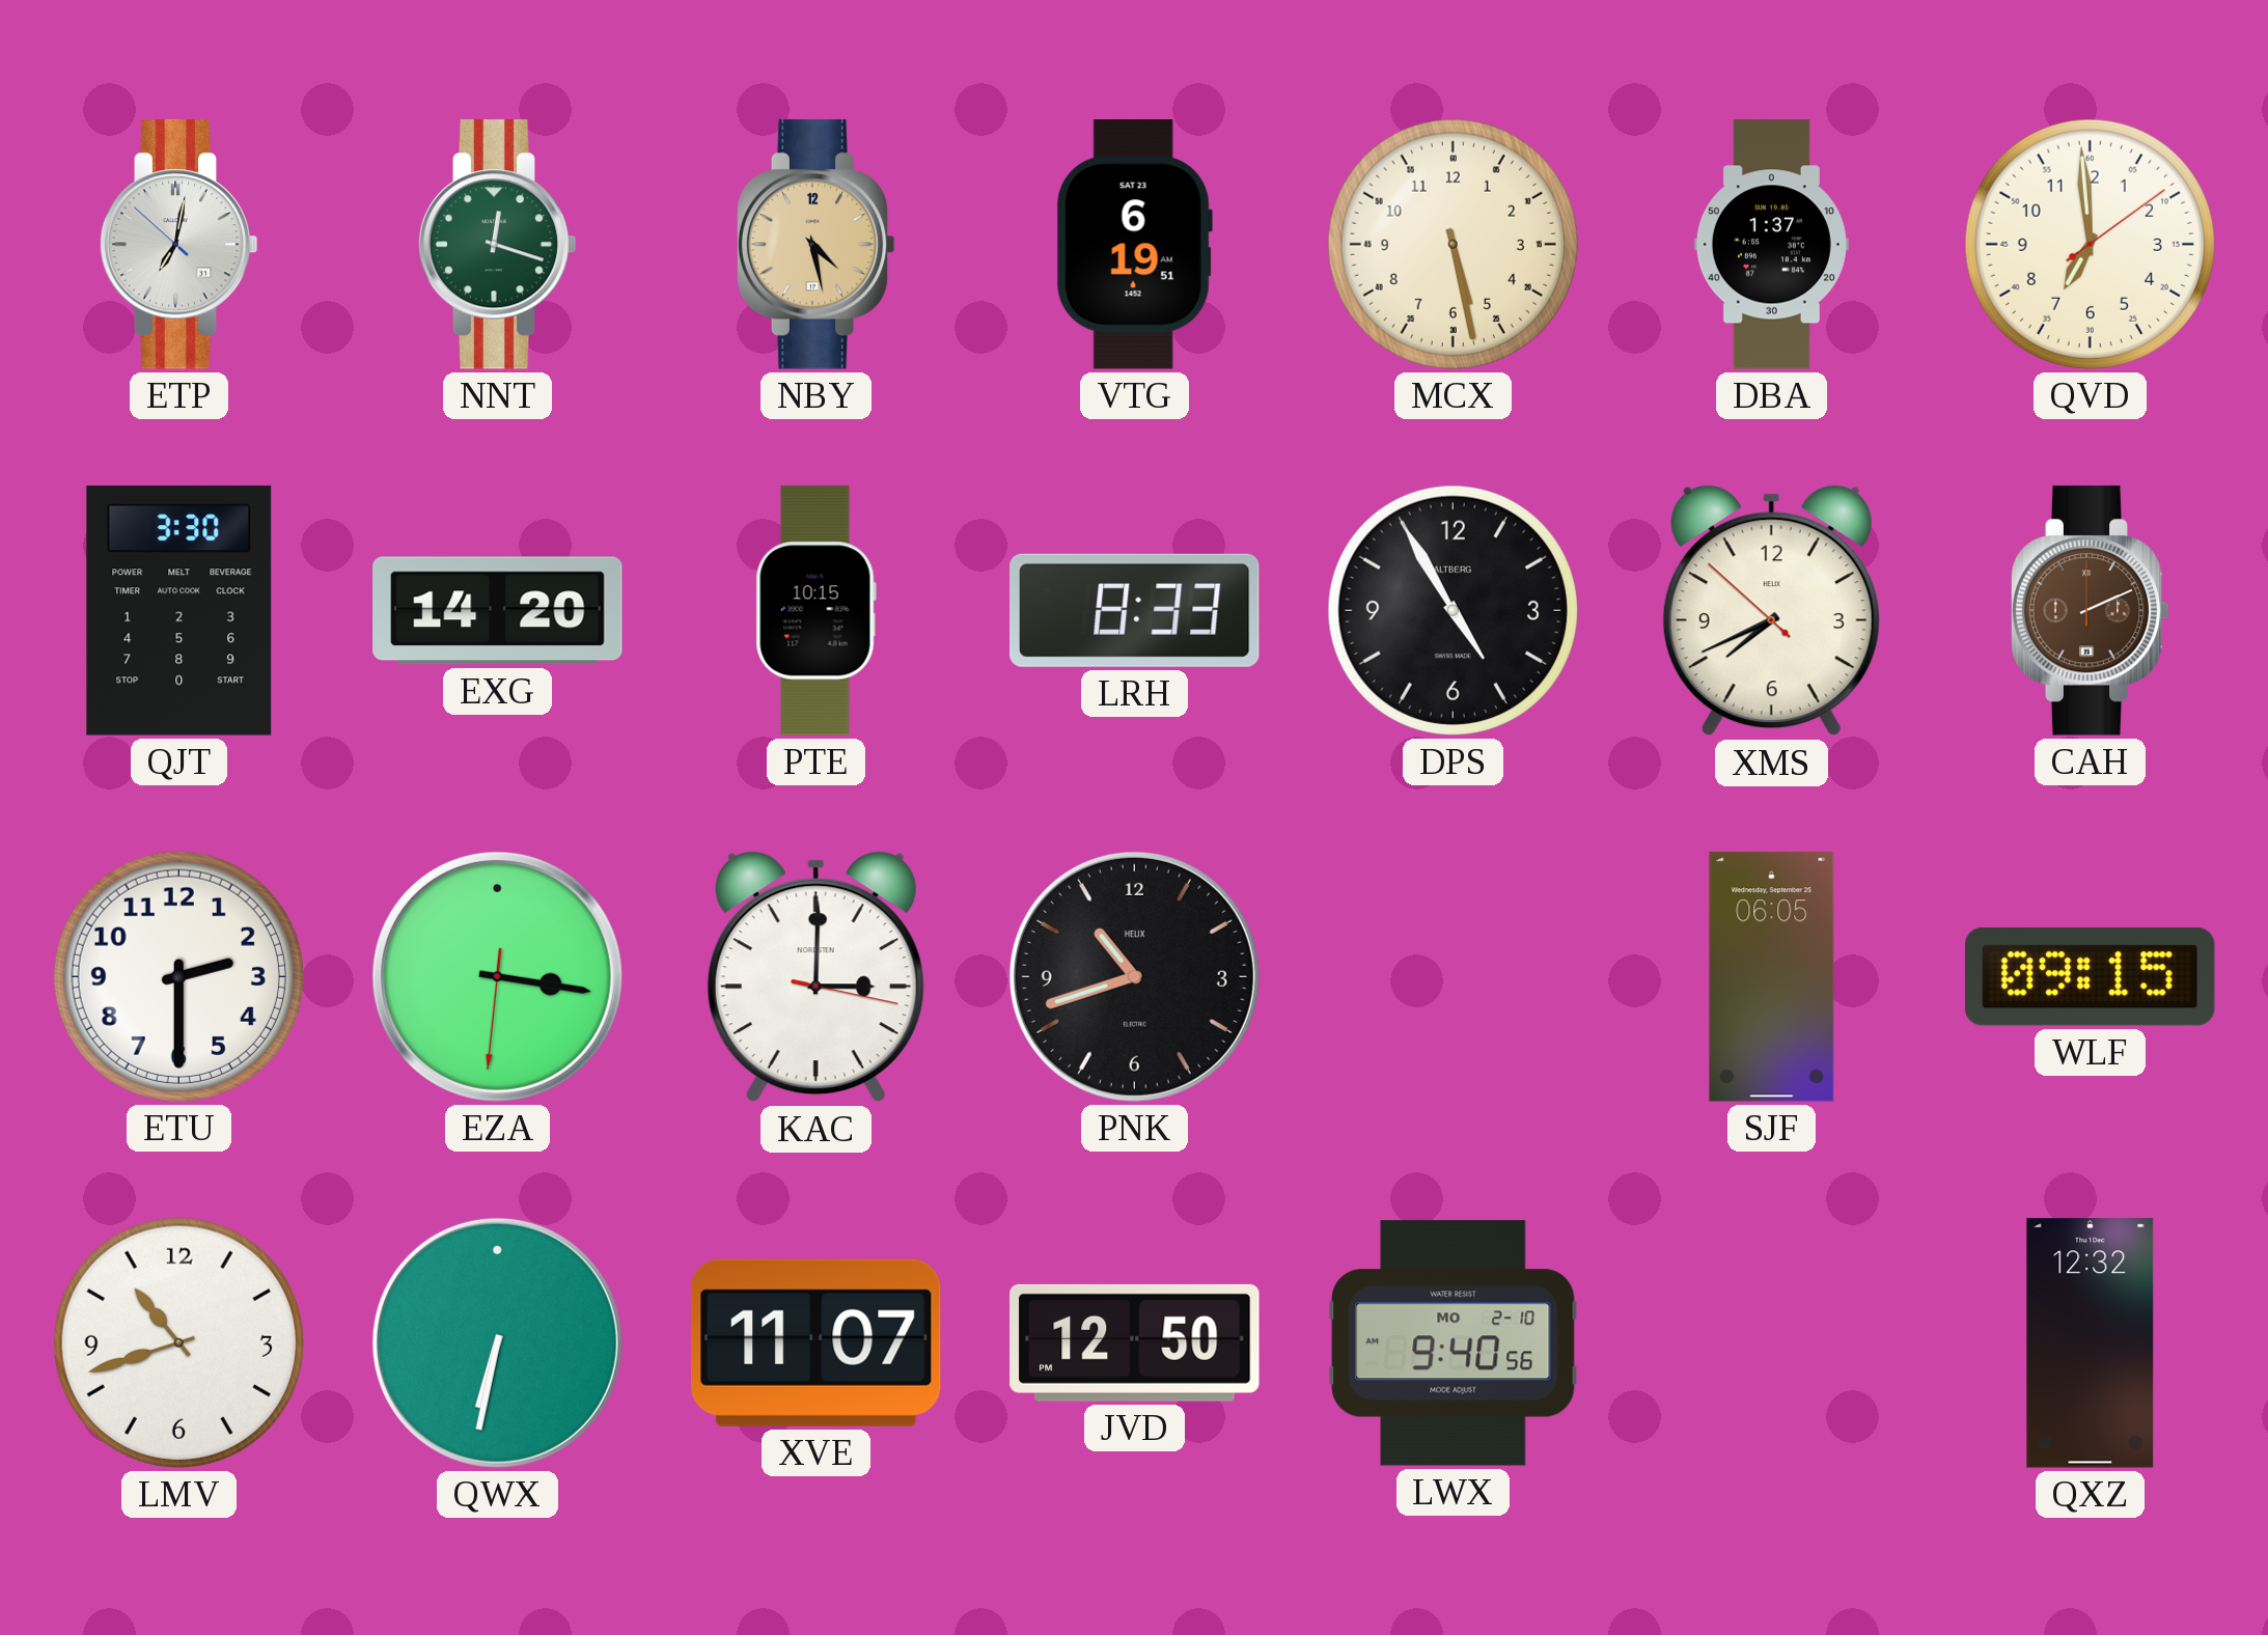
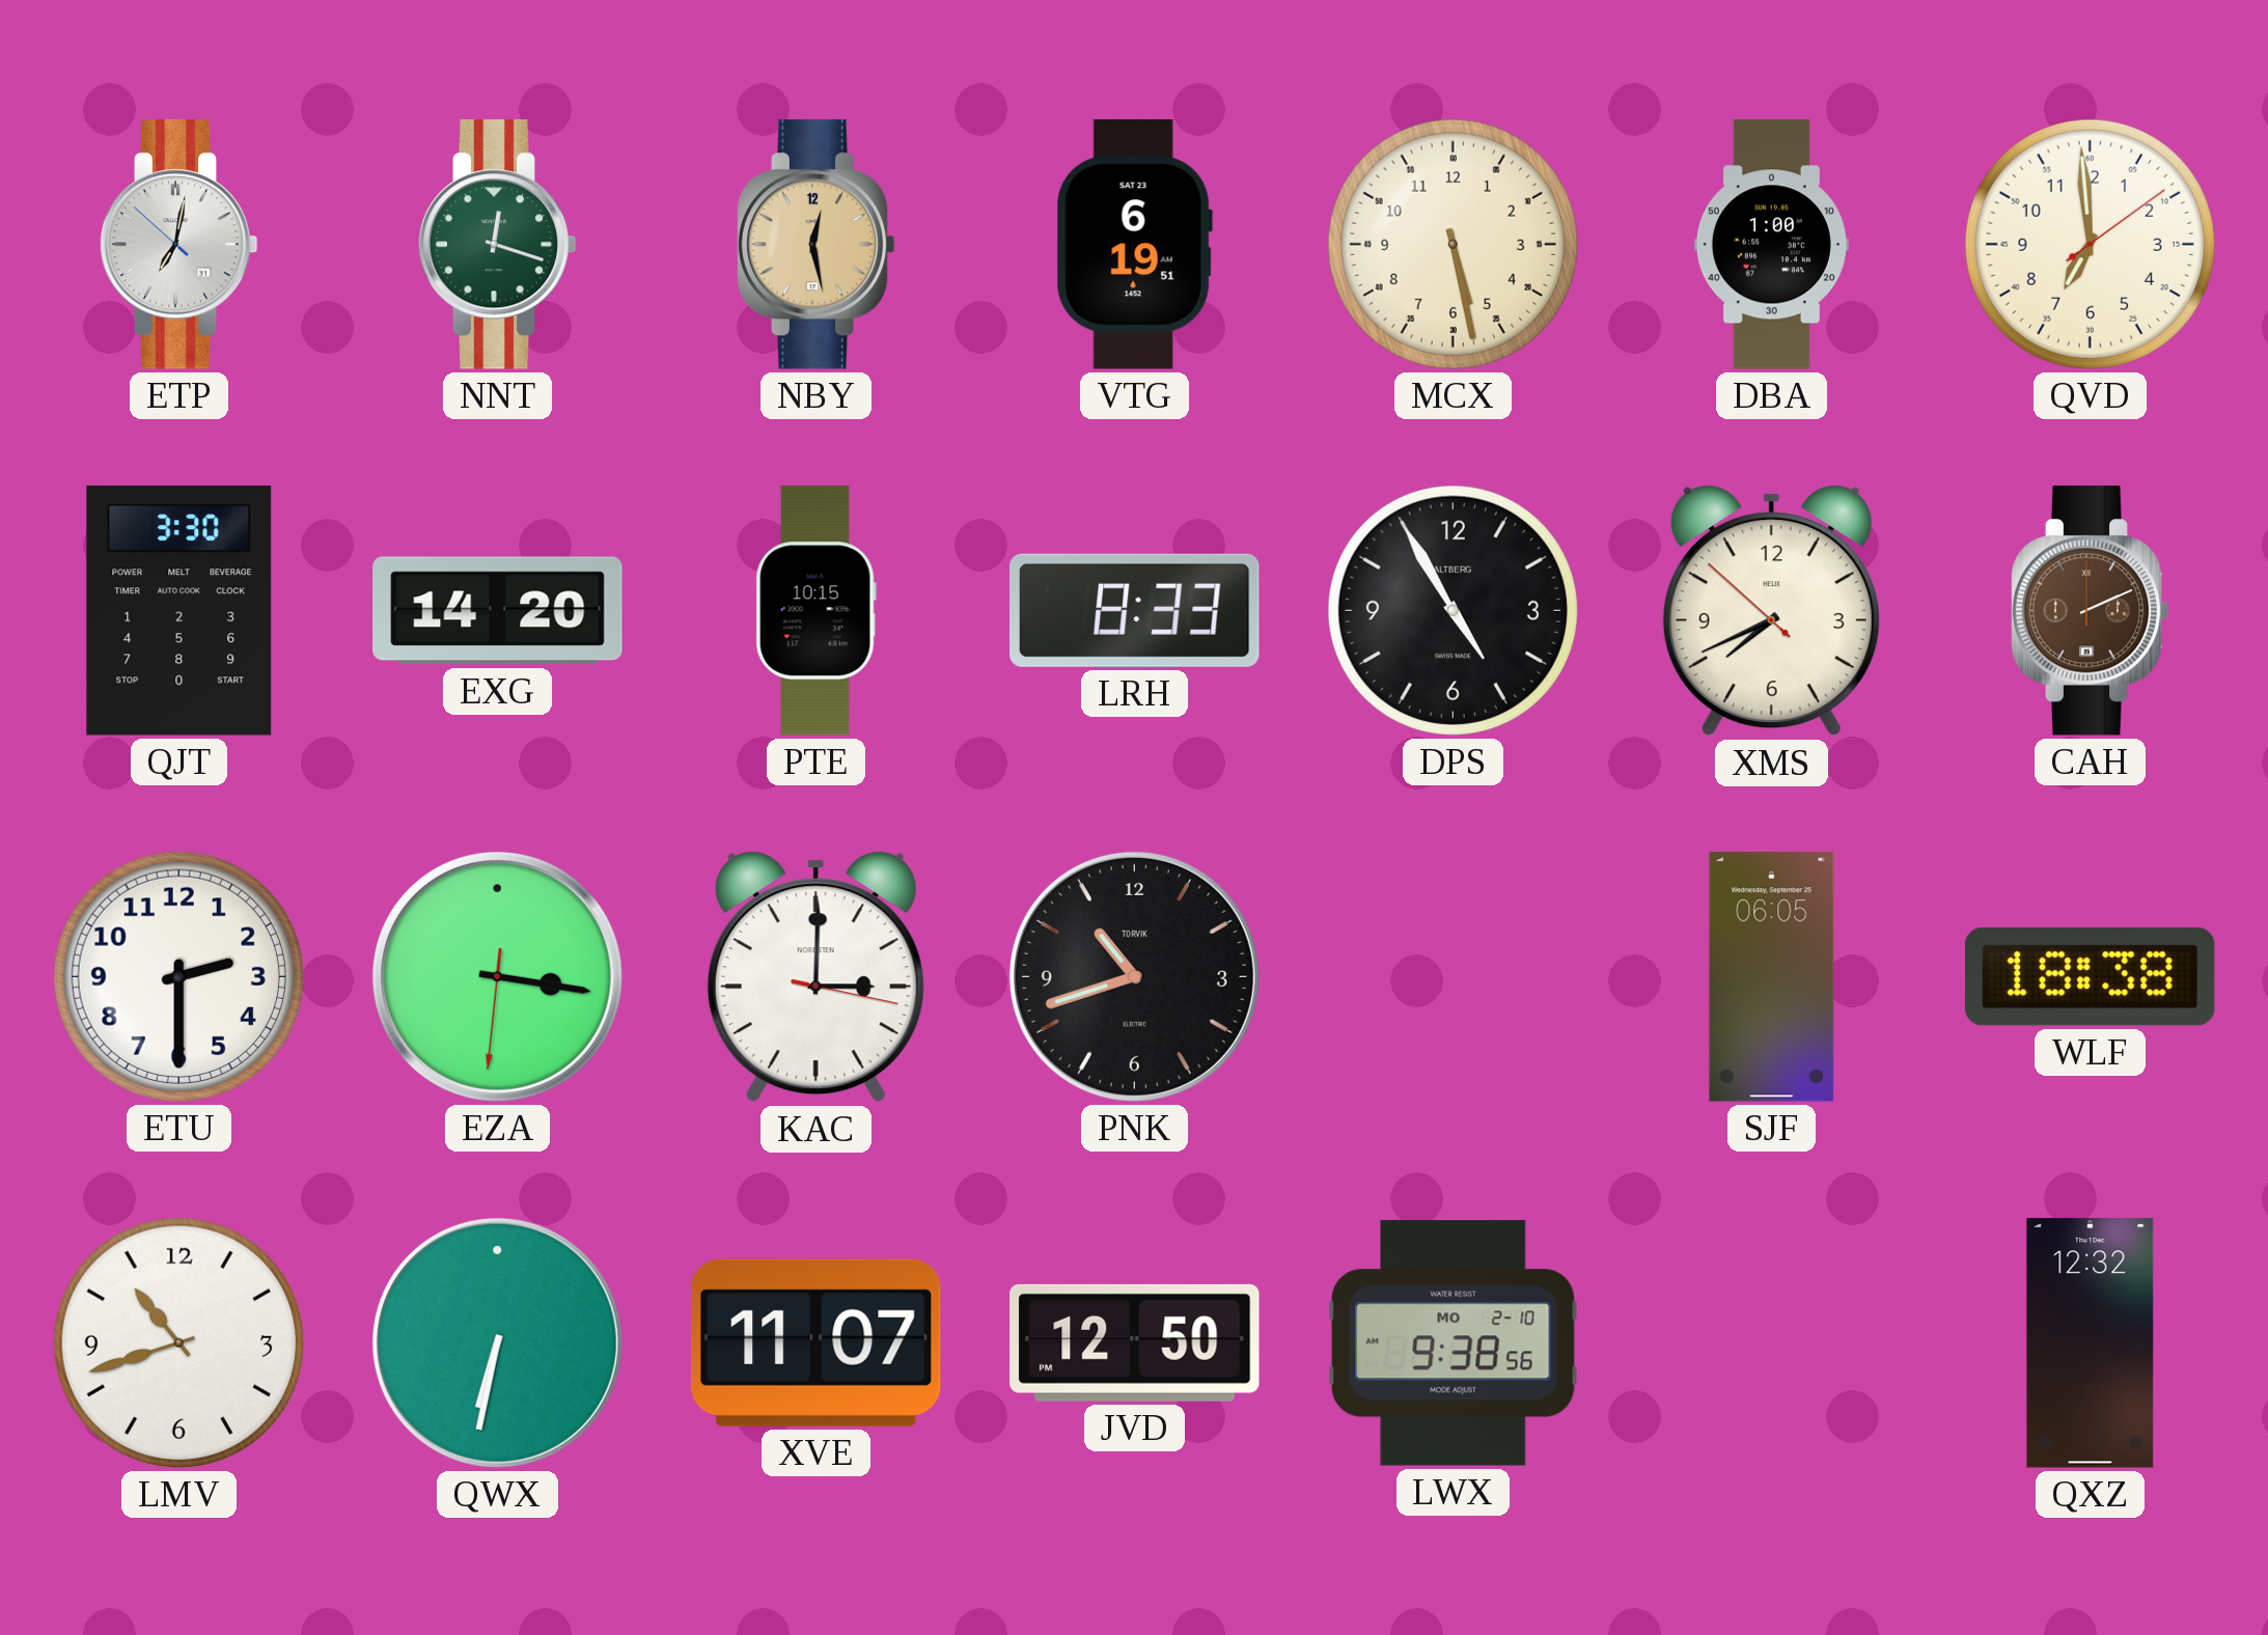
NBY: 4:28 -> 12:28 (815, 245)
DBA: 1:37 -> 1:00 (1771, 245)
PNK brand: HELIX -> TORVIK (1134, 976)
WLF: 09:15 -> 18:38 (2090, 977)
LWX: 9:40 -> 9:38 (1454, 1343)
